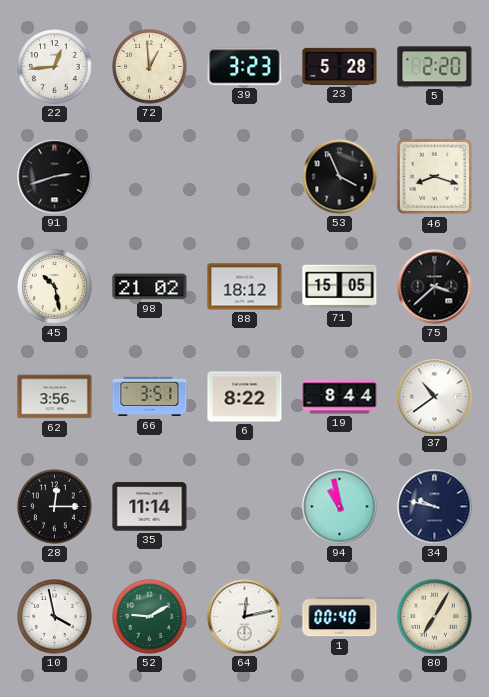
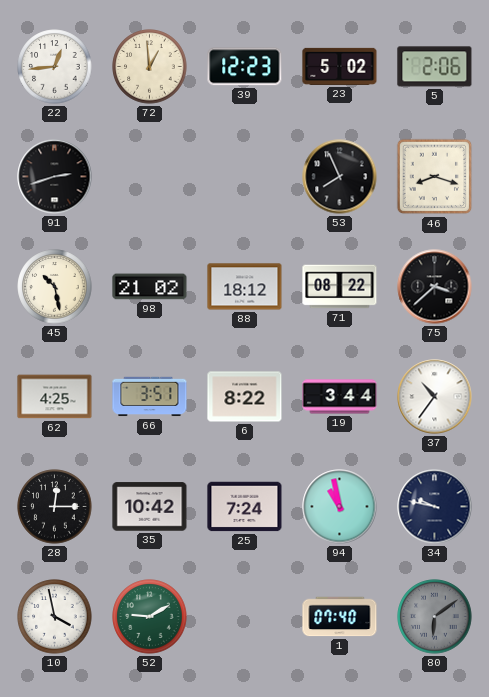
39: 3:23 -> 12:23 (245, 67)
23: 5:28 -> 5:02 (340, 66)
5: 2:20 -> 2:06 (435, 67)
53: 3:56 -> 7:56 (340, 177)
71: 15:05 -> 08:22 (340, 287)
62: 3:56 -> 4:25 (55, 397)
19: 8:44 -> 3:44 (340, 397)
37: 10:39 -> 10:36 (435, 397)
35: 11:14 -> 10:42 (150, 507)
25: none -> 7:24 (245, 507)
64: 12:13 -> none (245, 617)
1: 00:40 -> 07:40 (340, 617)
80: 7:05 -> 6:09 (435, 617)
80 dial: cream -> grey (435, 617)
